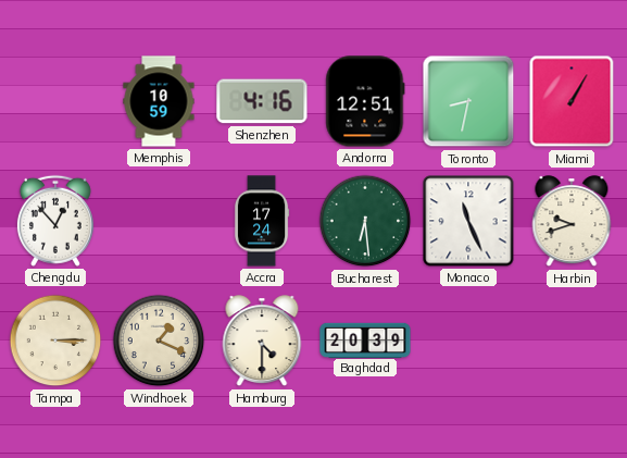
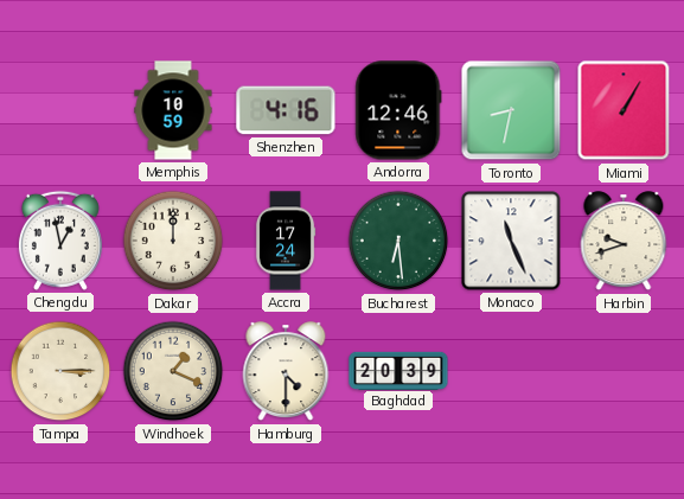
Andorra: 12:51 -> 12:46 (398, 110)
Chengdu: 12:53 -> 12:58 (60, 241)
Dakar: none -> 12:00 (173, 241)
